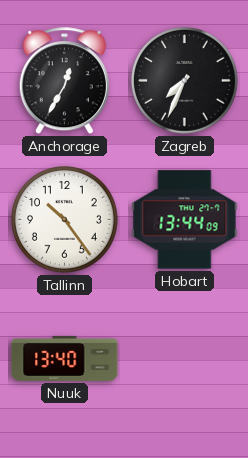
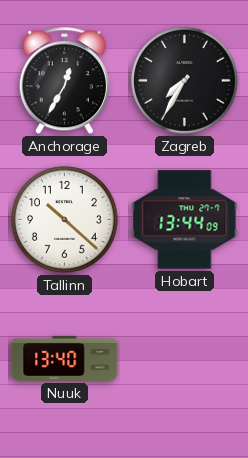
Zagreb: 7:34 -> 7:35 (185, 81)
Tallinn: 10:24 -> 10:22 (65, 220)
